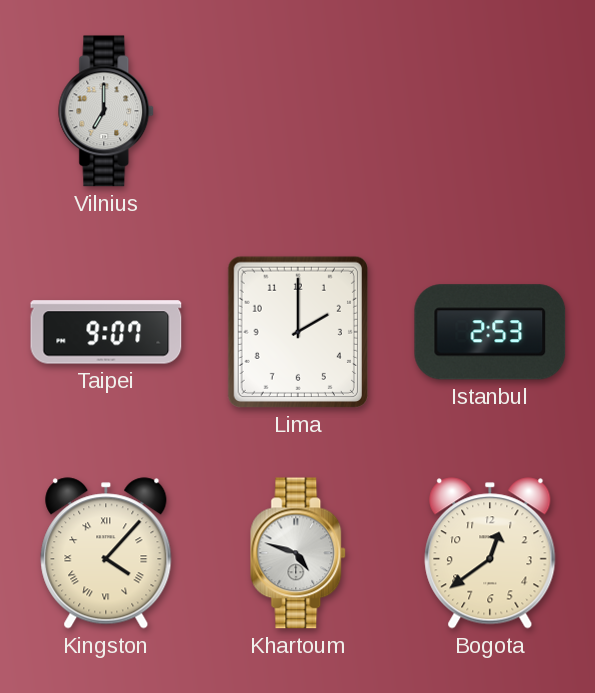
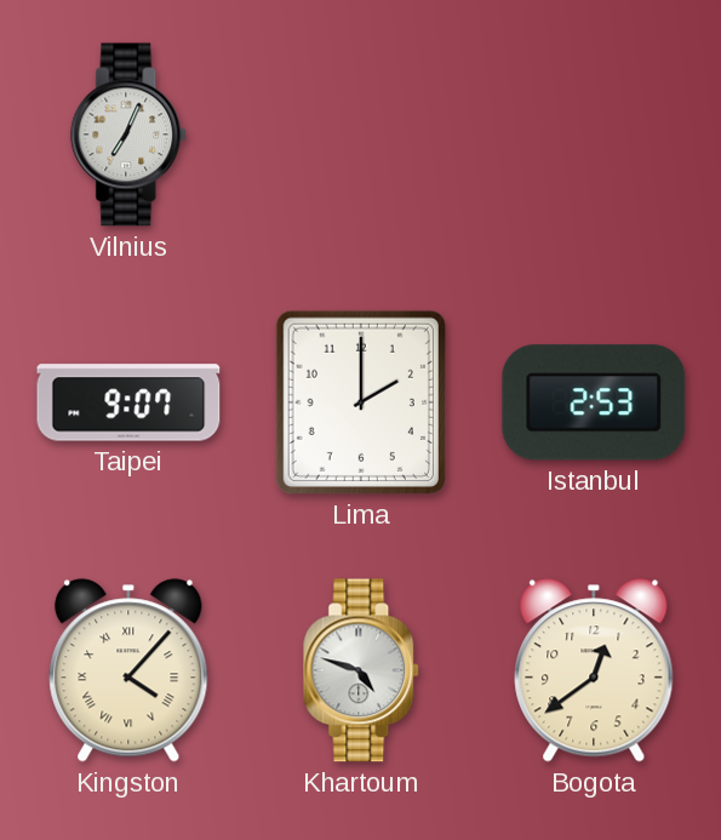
Vilnius: 7:00 -> 7:04 (130, 135)
